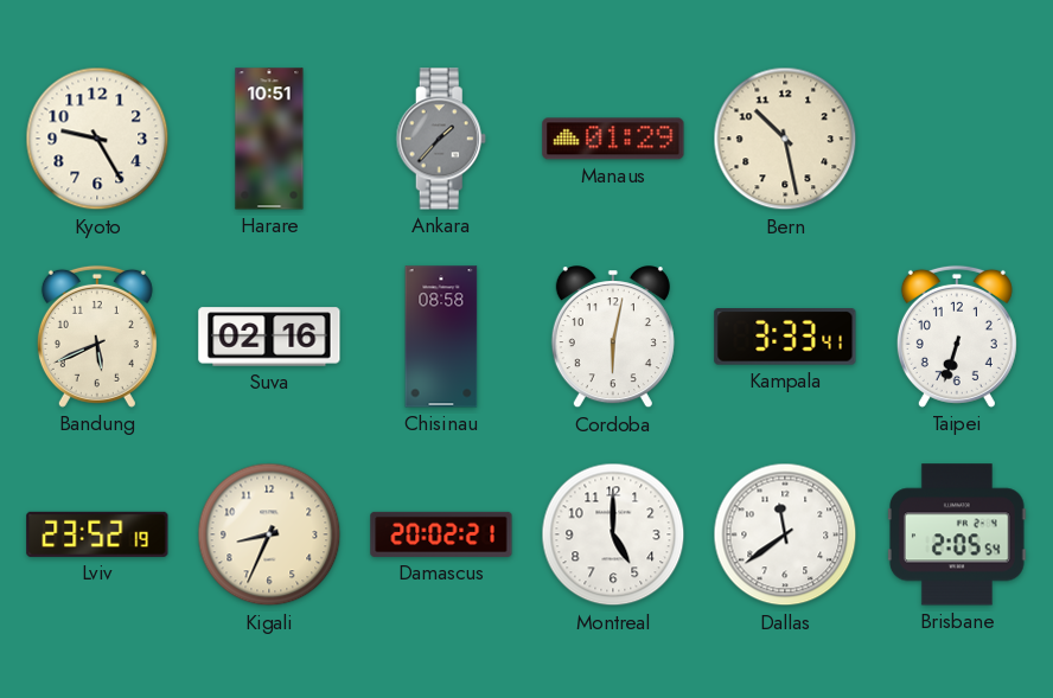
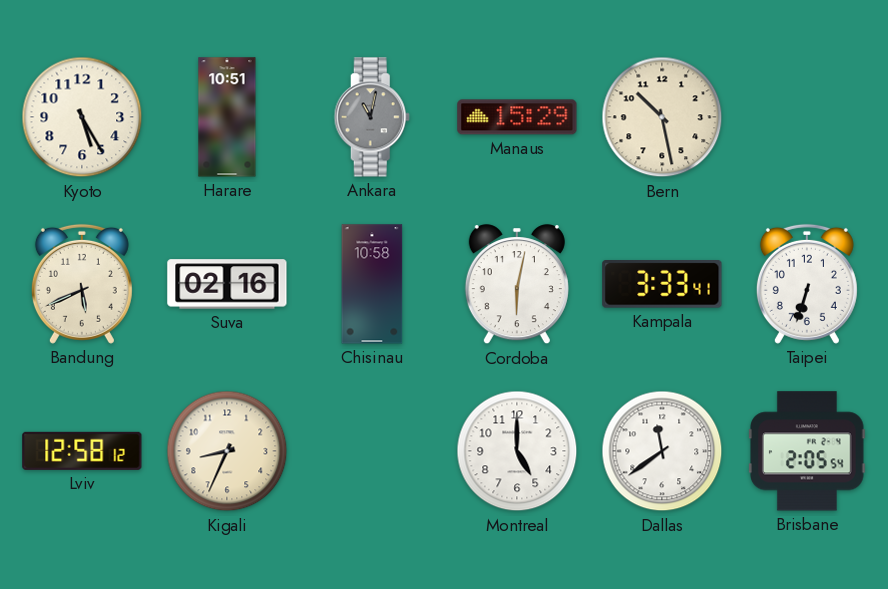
Kyoto: 9:25 -> 5:25 (82, 117)
Ankara: 1:37 -> 11:02 (372, 117)
Manaus: 01:29 -> 15:29 (517, 117)
Chisinau: 08:58 -> 10:58 (372, 284)
Lviv: 23:52 -> 12:58 (82, 451)
Damascus: 20:02 -> none (441, 534)
